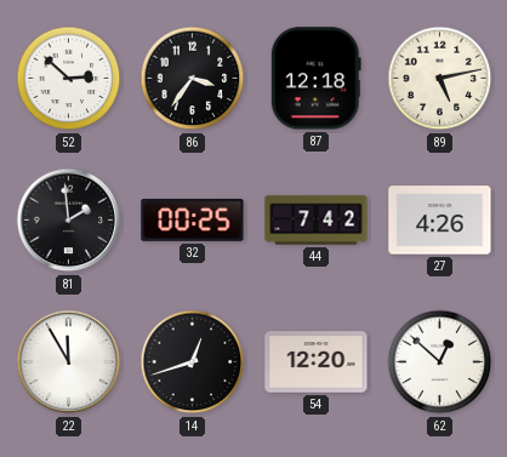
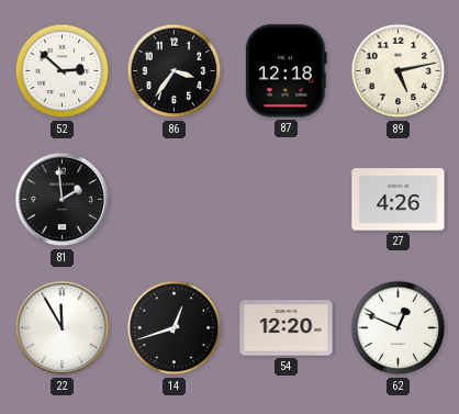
32: 00:25 -> none (193, 221)
44: 7:42 -> none (317, 221)
62: 12:52 -> 12:49 (399, 328)
